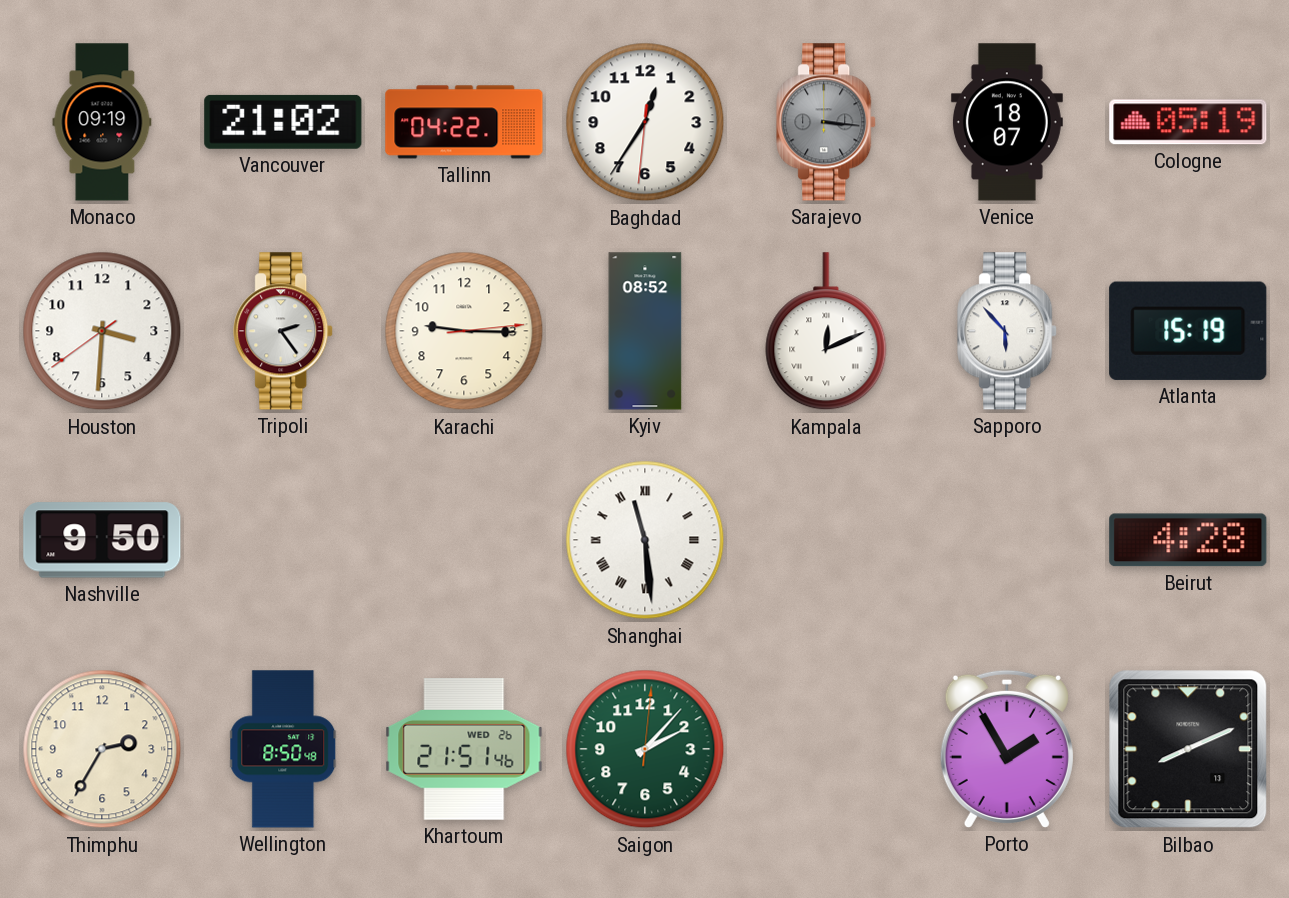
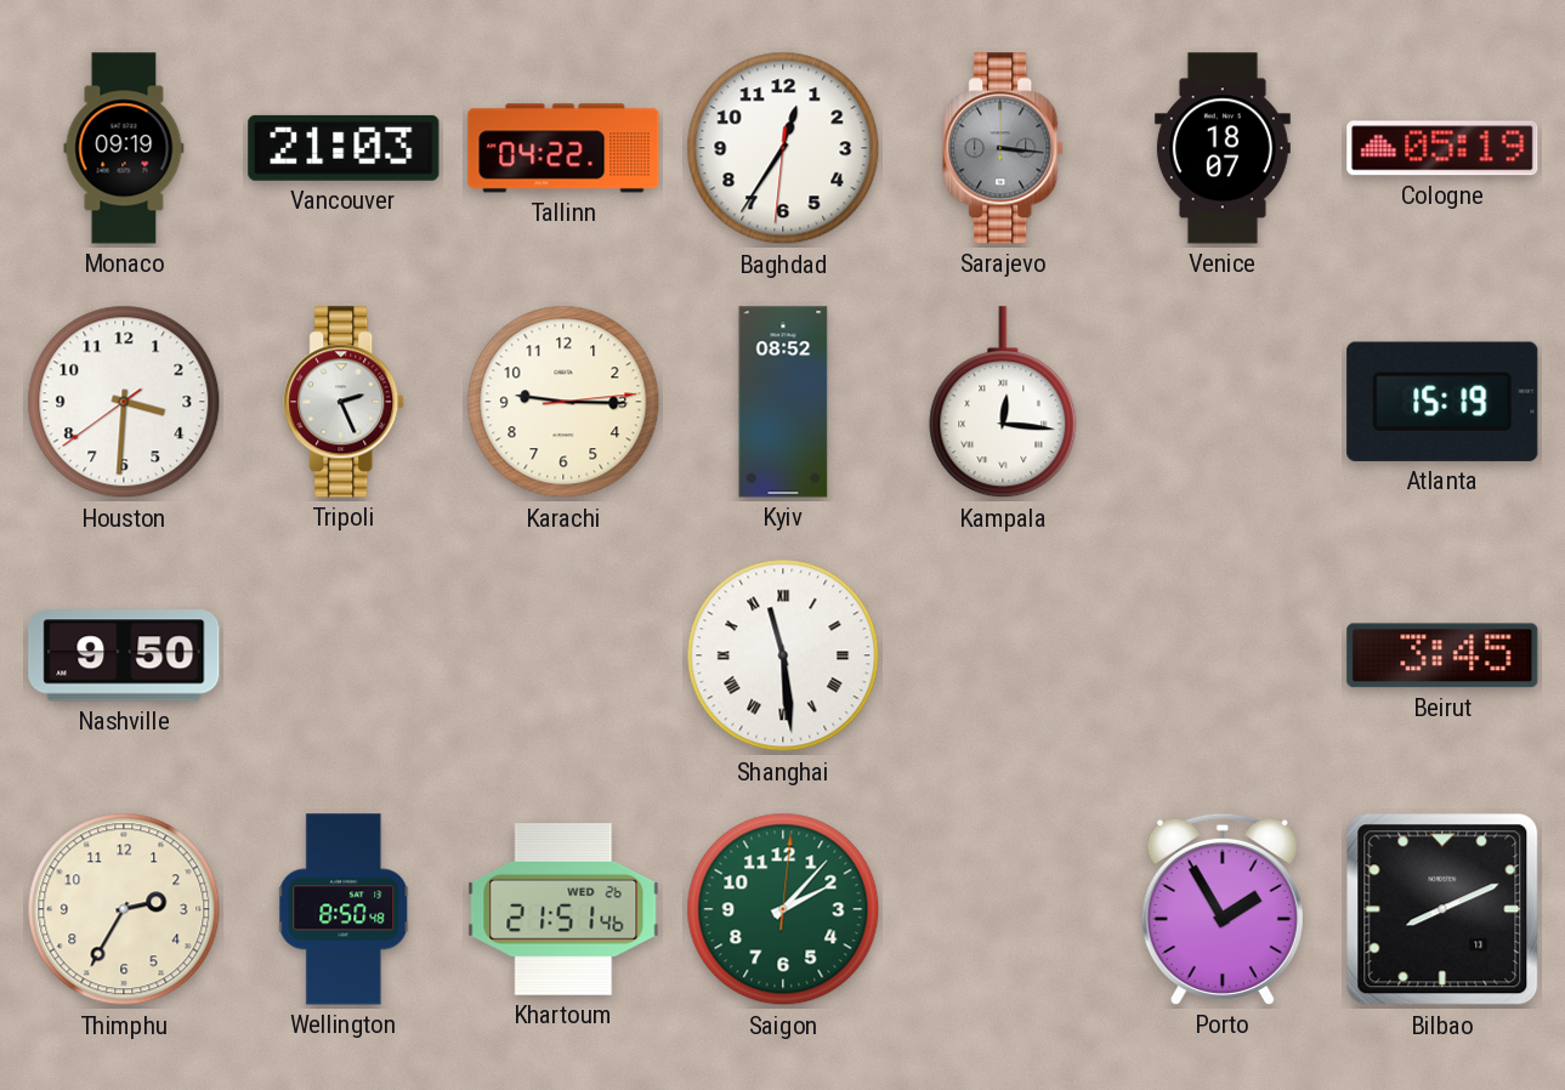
Vancouver: 21:02 -> 21:03 (344, 148)
Tripoli: 2:24 -> 2:26 (345, 402)
Kampala: 12:11 -> 12:16 (1003, 403)
Sapporo: 5:53 -> none (1008, 331)
Beirut: 4:28 -> 3:45 (1442, 655)
